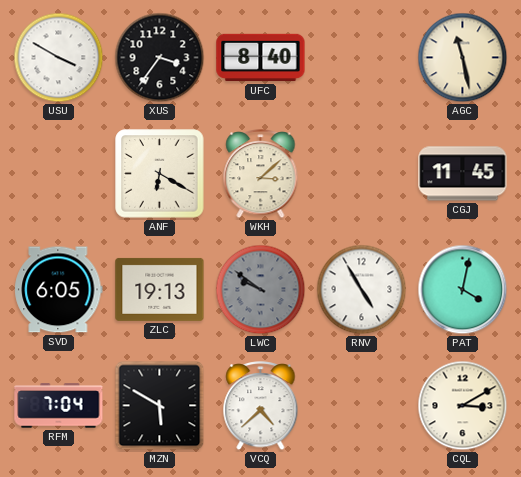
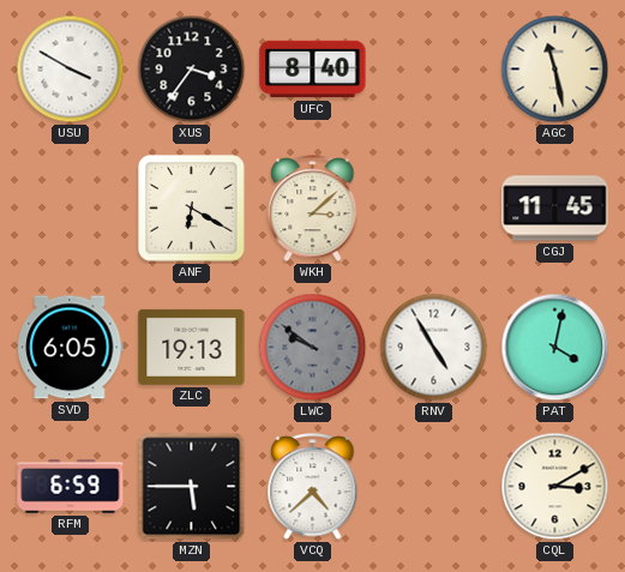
RFM: 7:04 -> 6:59 (71, 487)
MZN: 5:50 -> 5:45 (192, 487)
